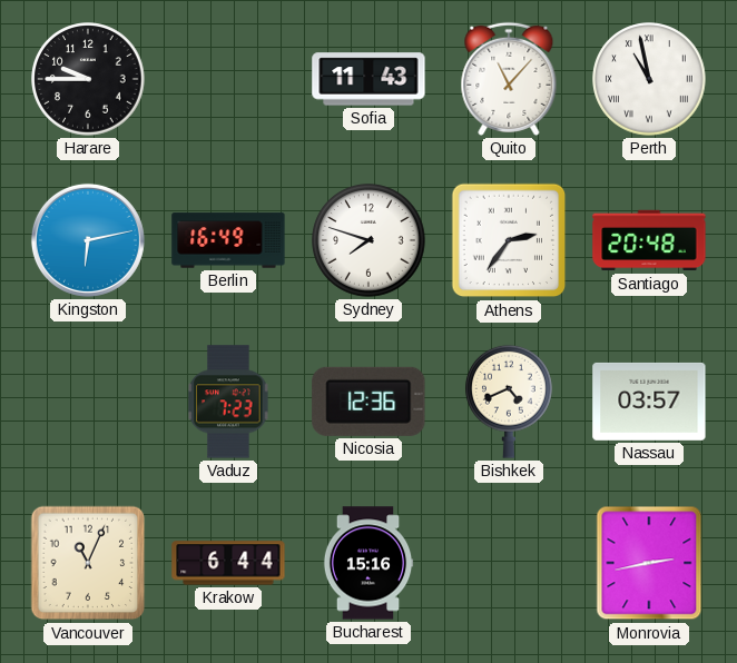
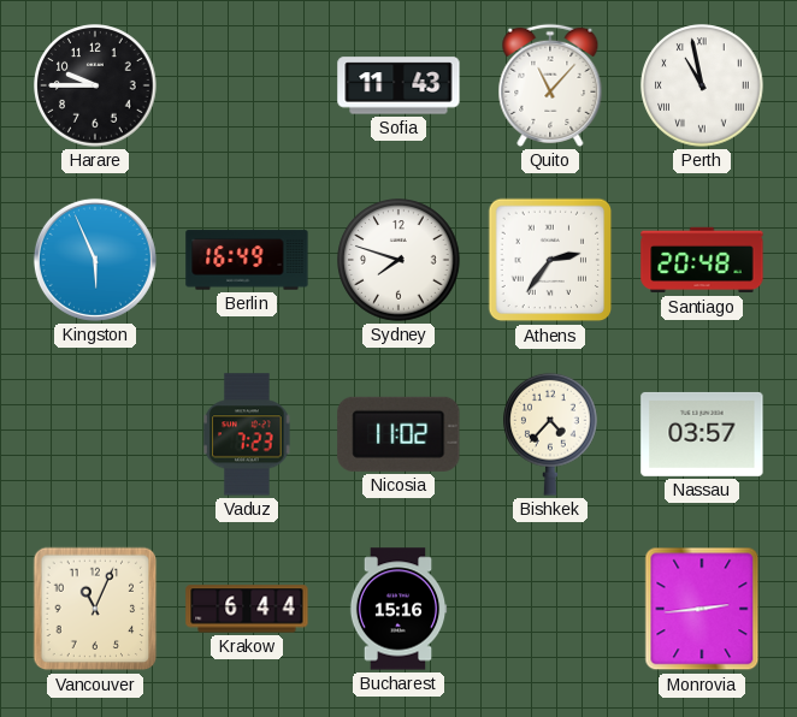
Kingston: 6:13 -> 5:56 (95, 260)
Nicosia: 12:36 -> 11:02 (398, 434)
Bishkek: 4:41 -> 4:37 (551, 434)
Monrovia: 2:43 -> 2:44 (702, 609)
